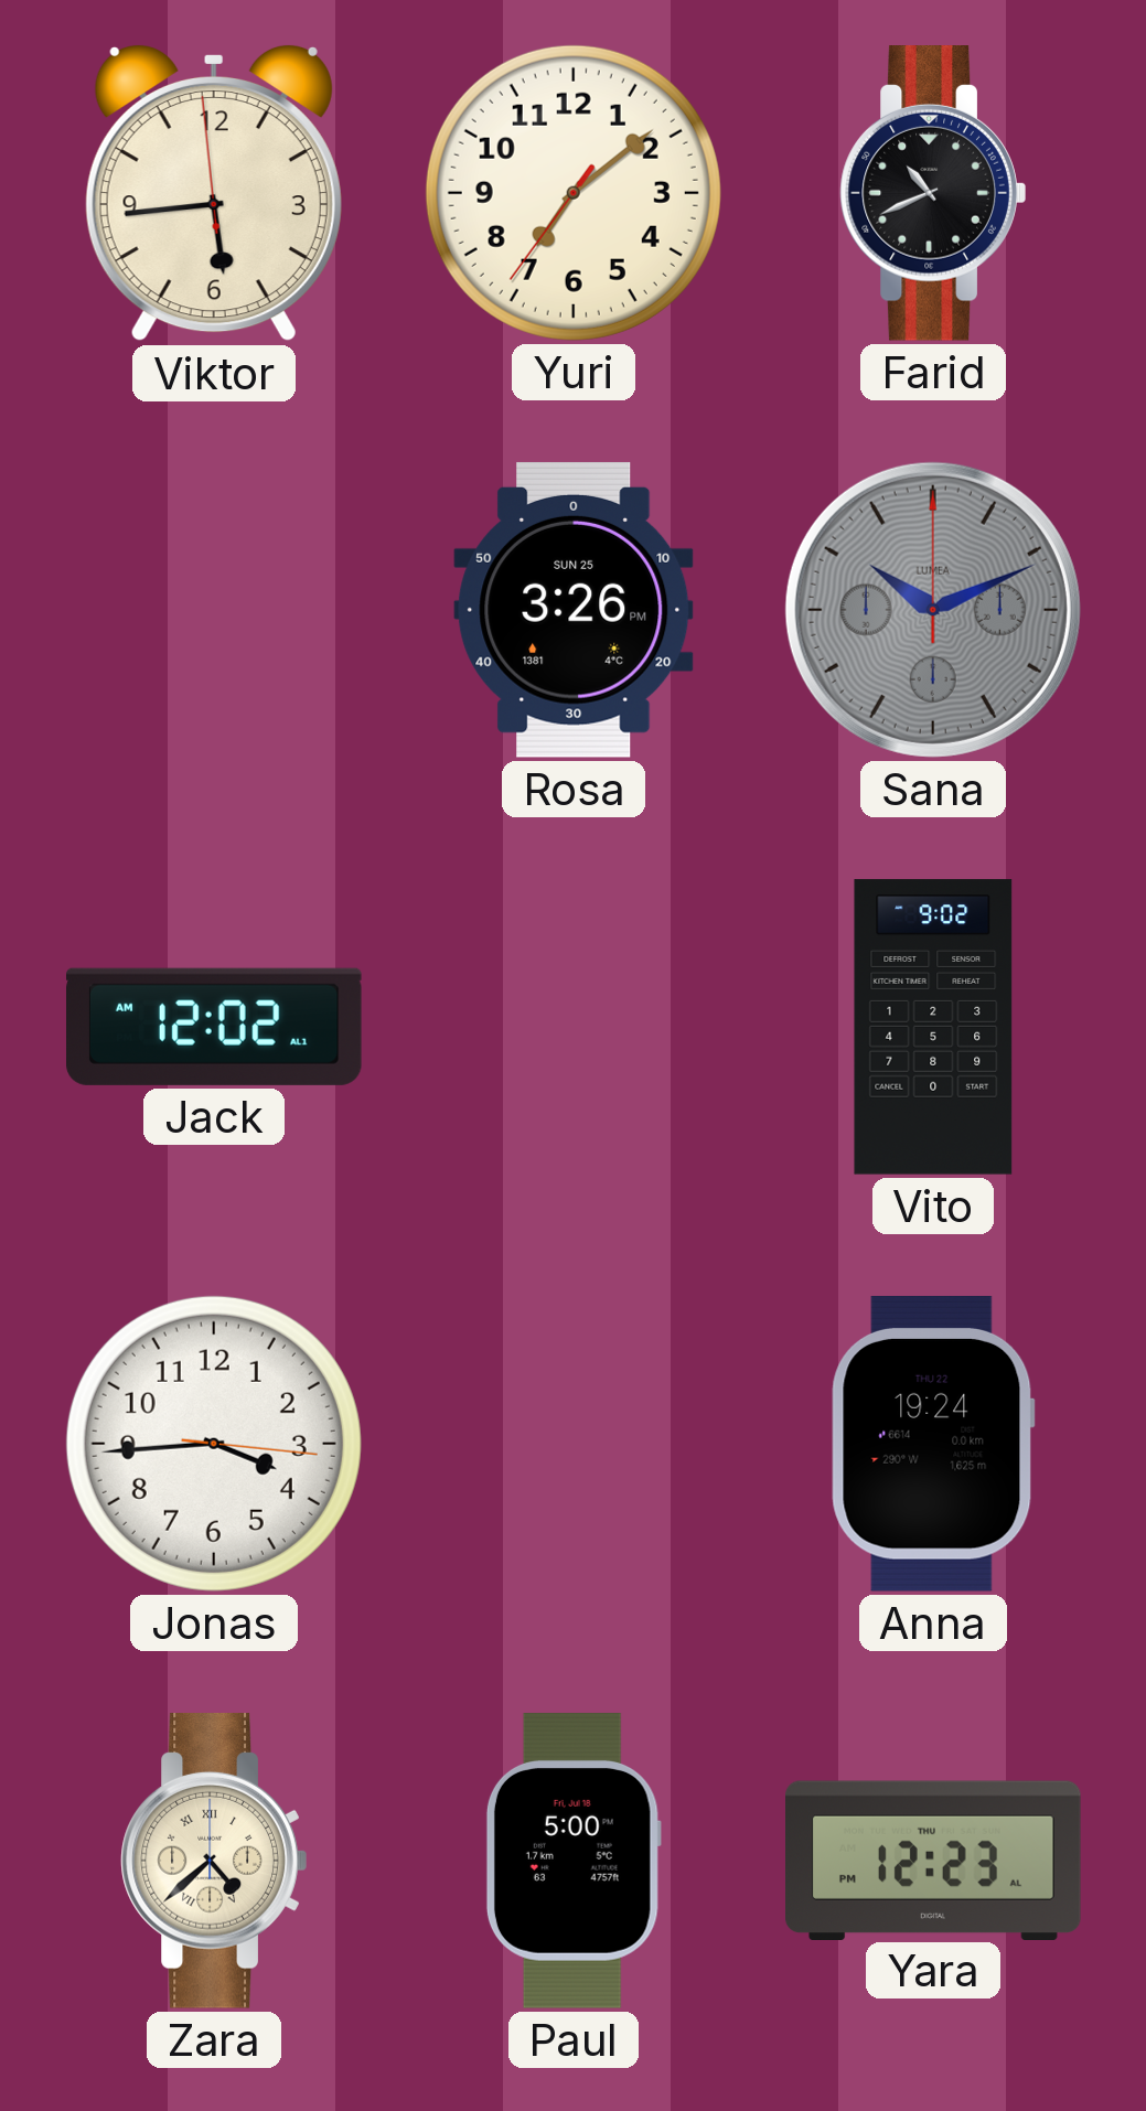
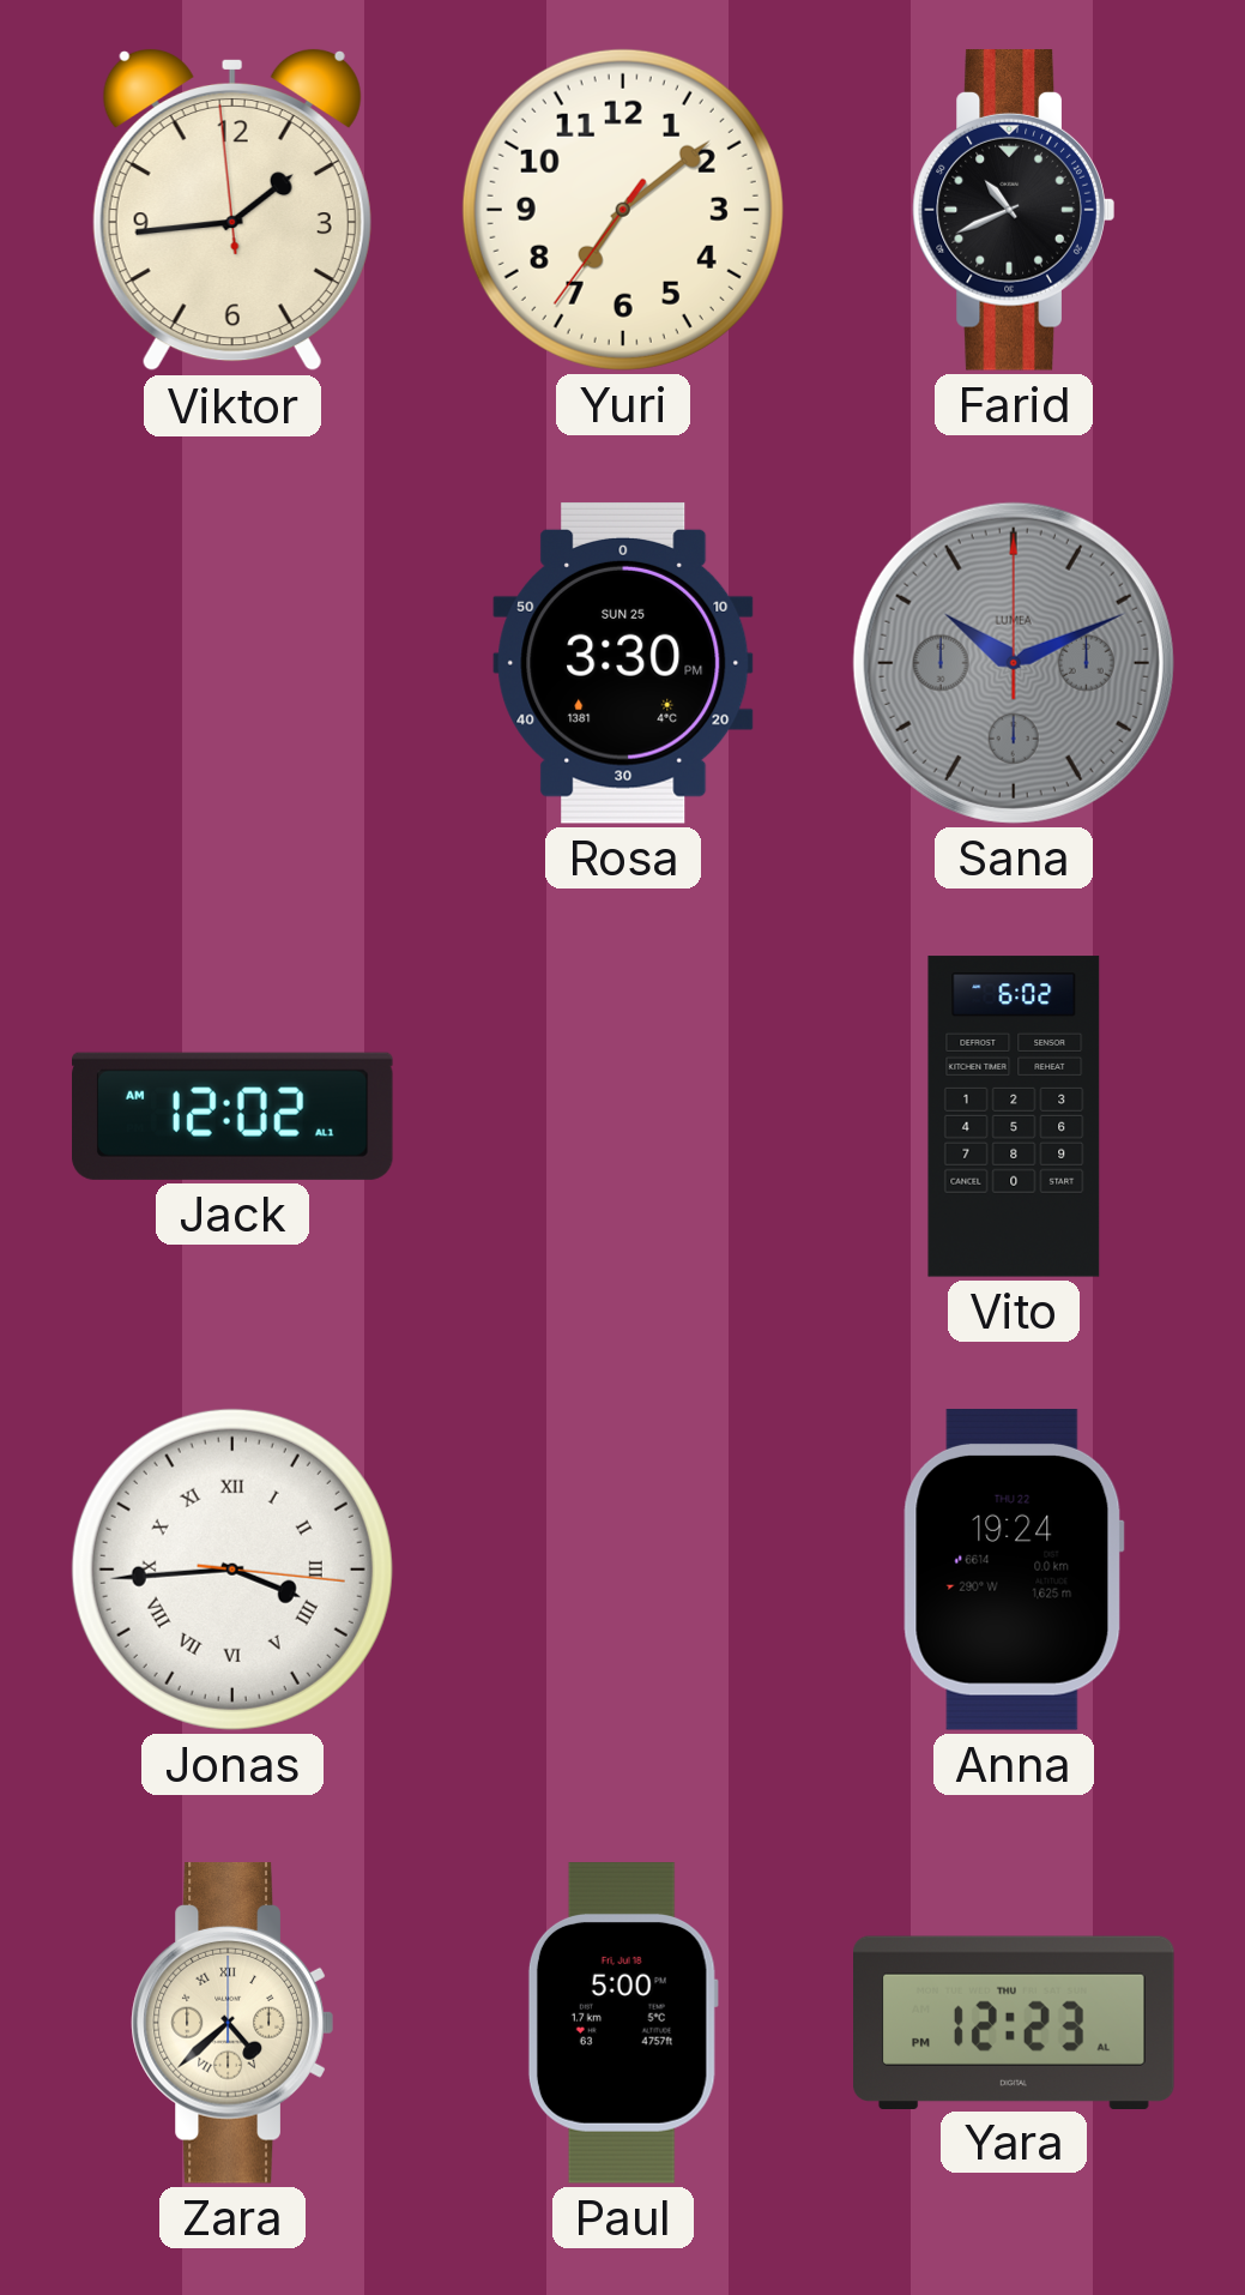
Viktor: 5:43 -> 1:43 (232, 210)
Rosa: 3:26 -> 3:30 (623, 663)
Vito: 9:02 -> 6:02 (1014, 1116)
Jonas numerals: Arabic -> Roman (232, 1570)
